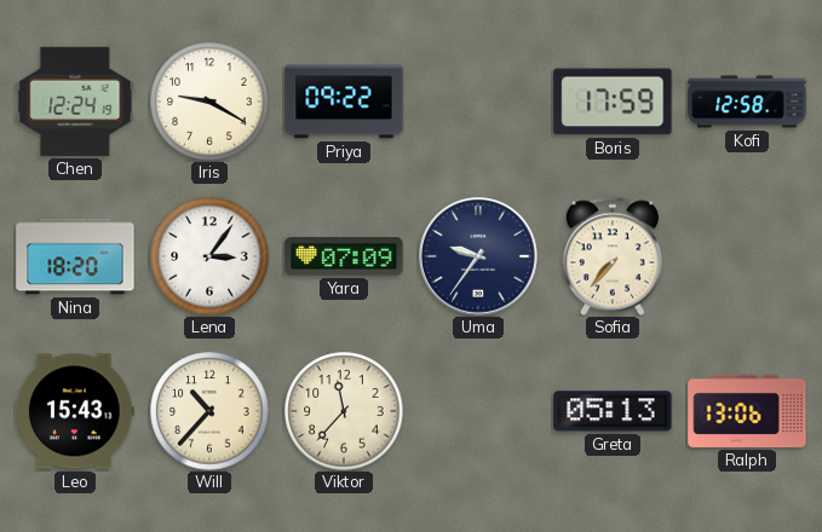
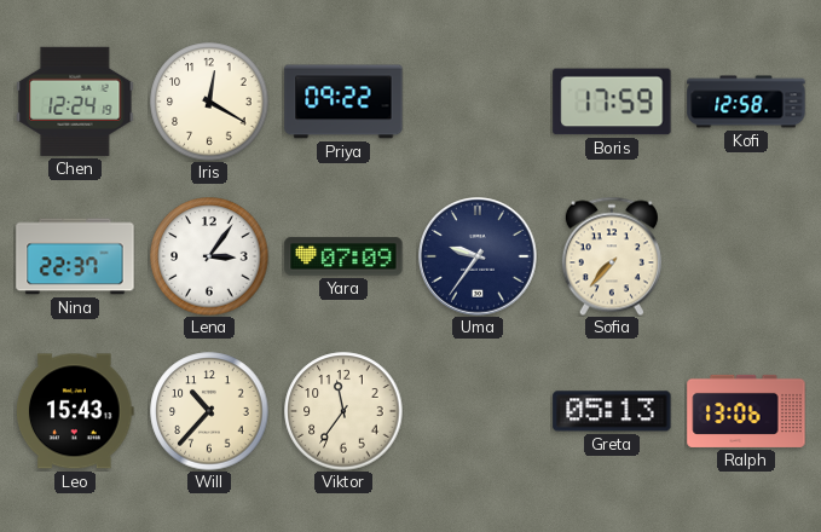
Iris: 9:20 -> 12:20 (209, 102)
Nina: 18:20 -> 22:37 (75, 256)
Viktor: 11:37 -> 11:36 (343, 411)
